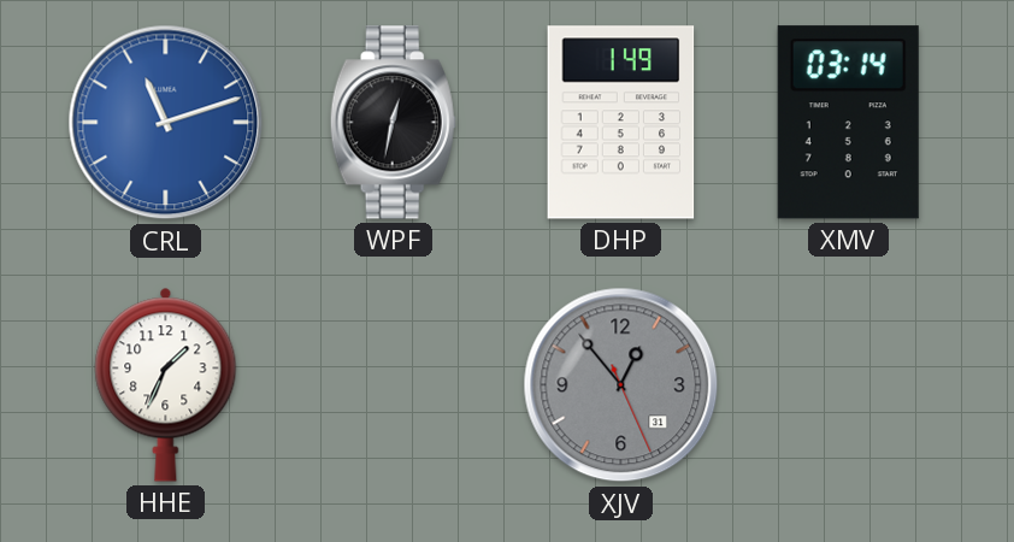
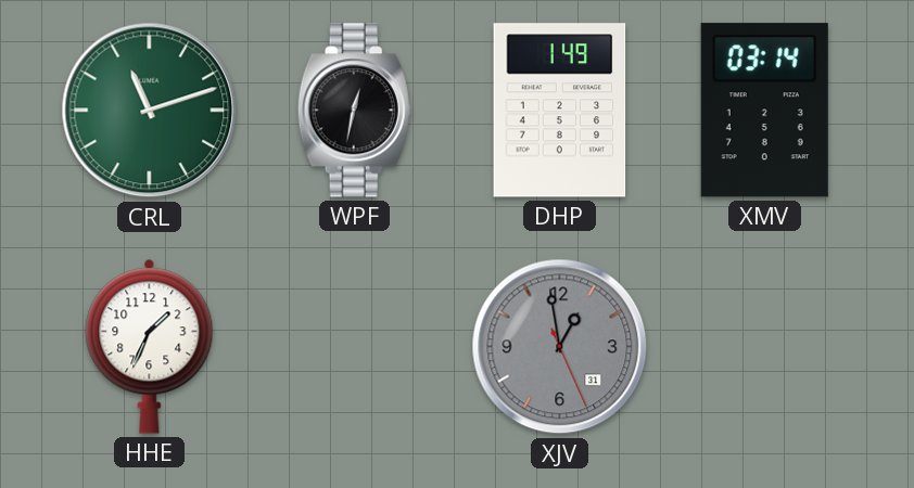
CRL dial: blue -> green (150, 111)
XJV: 12:53 -> 12:58 (560, 347)
